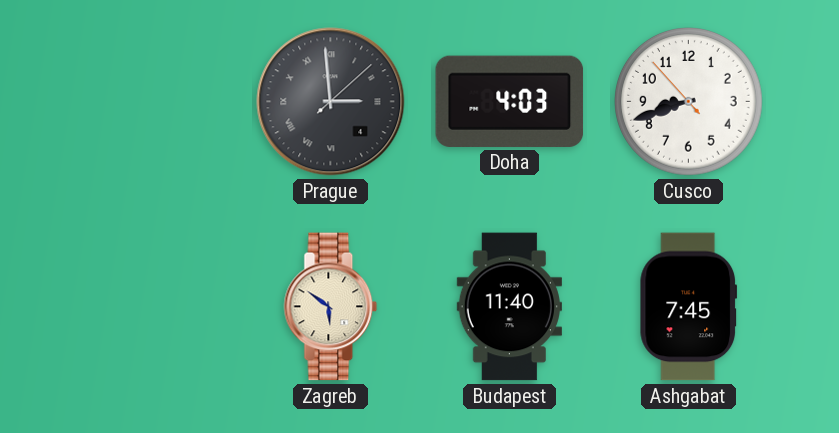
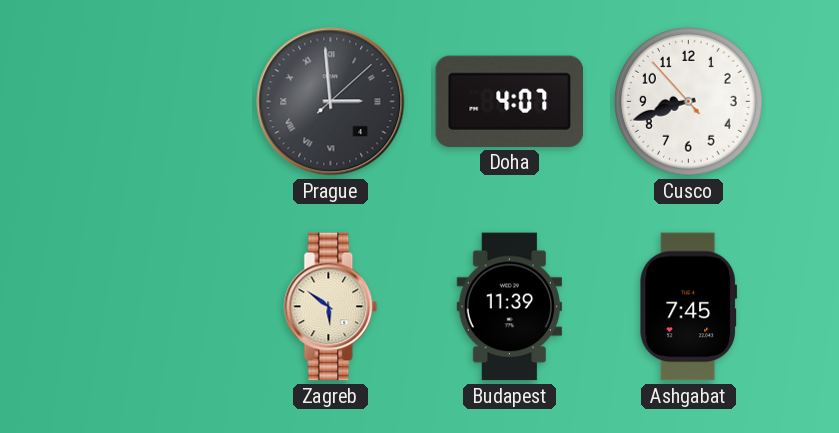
Doha: 4:03 -> 4:07 (510, 101)
Budapest: 11:40 -> 11:39 (509, 307)
